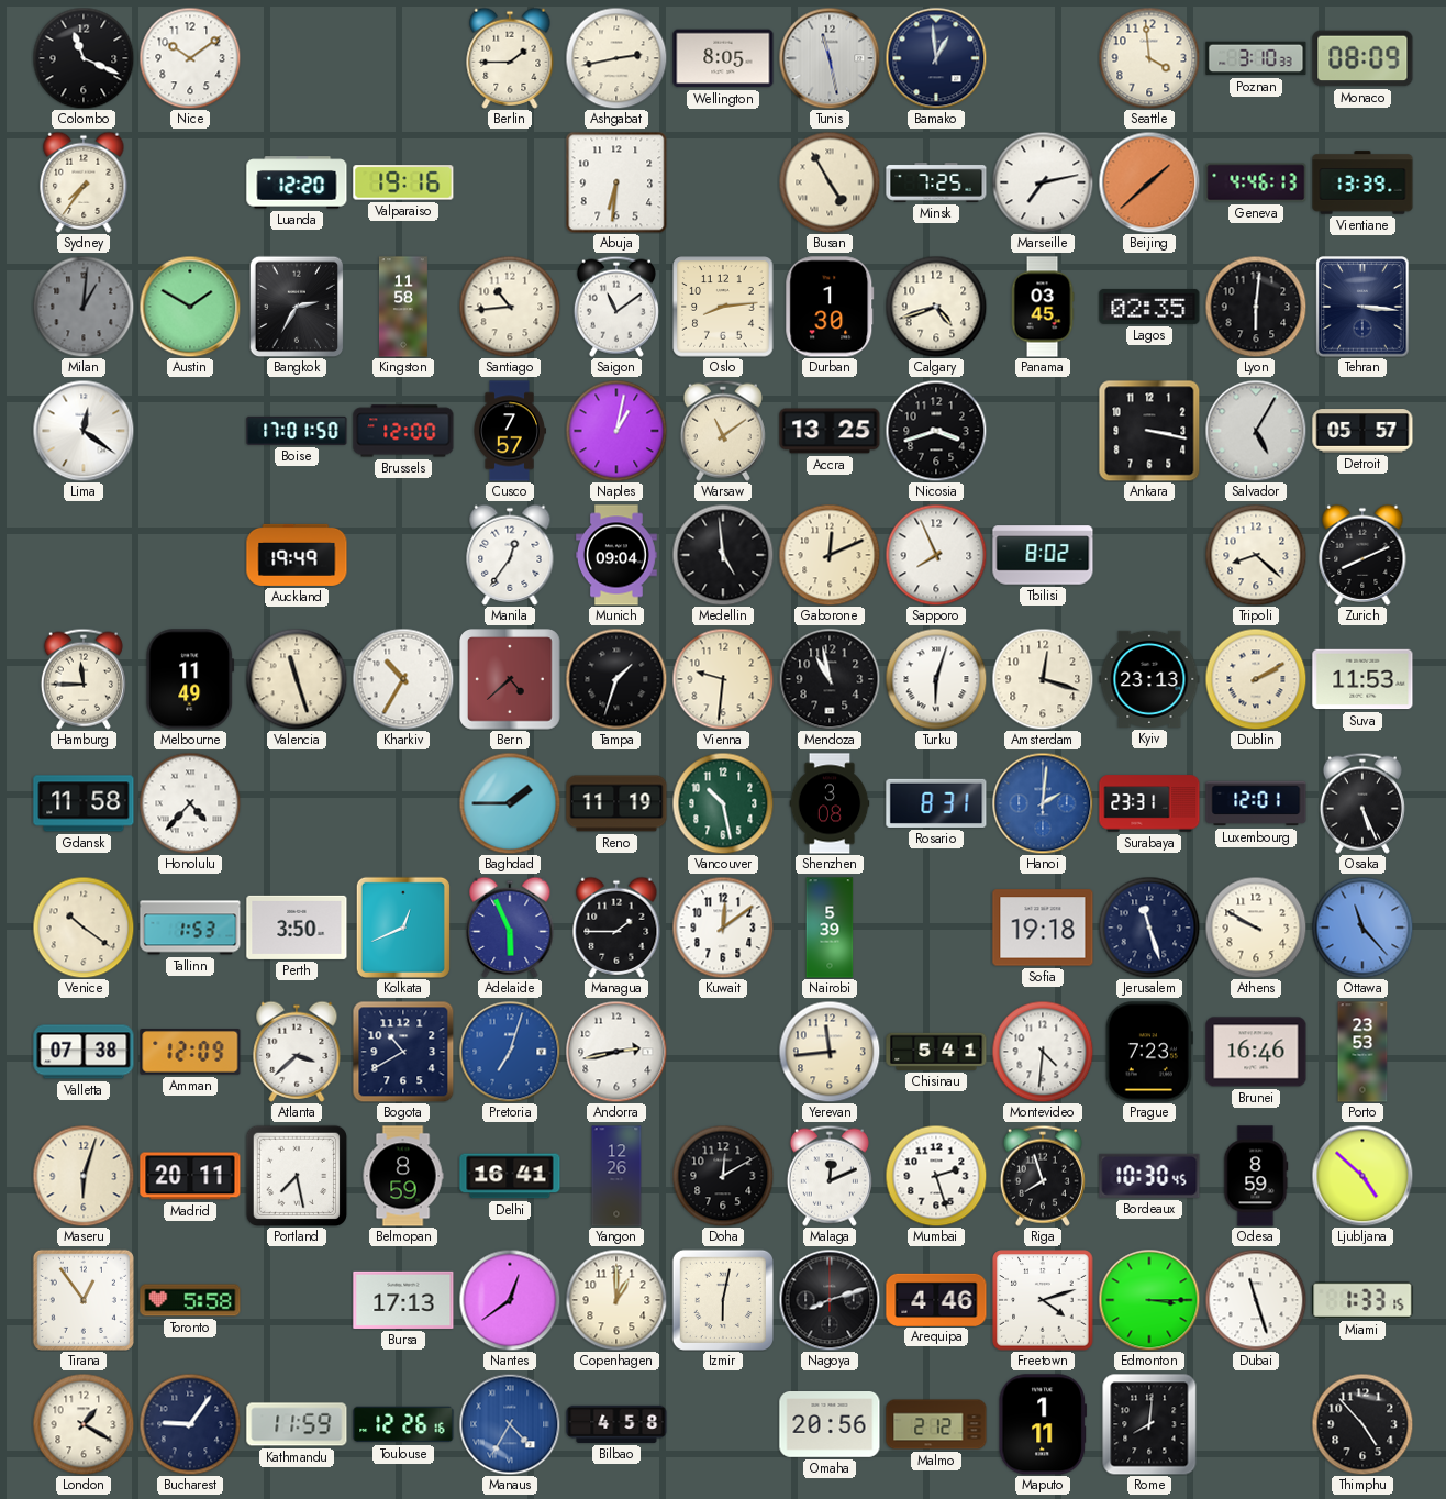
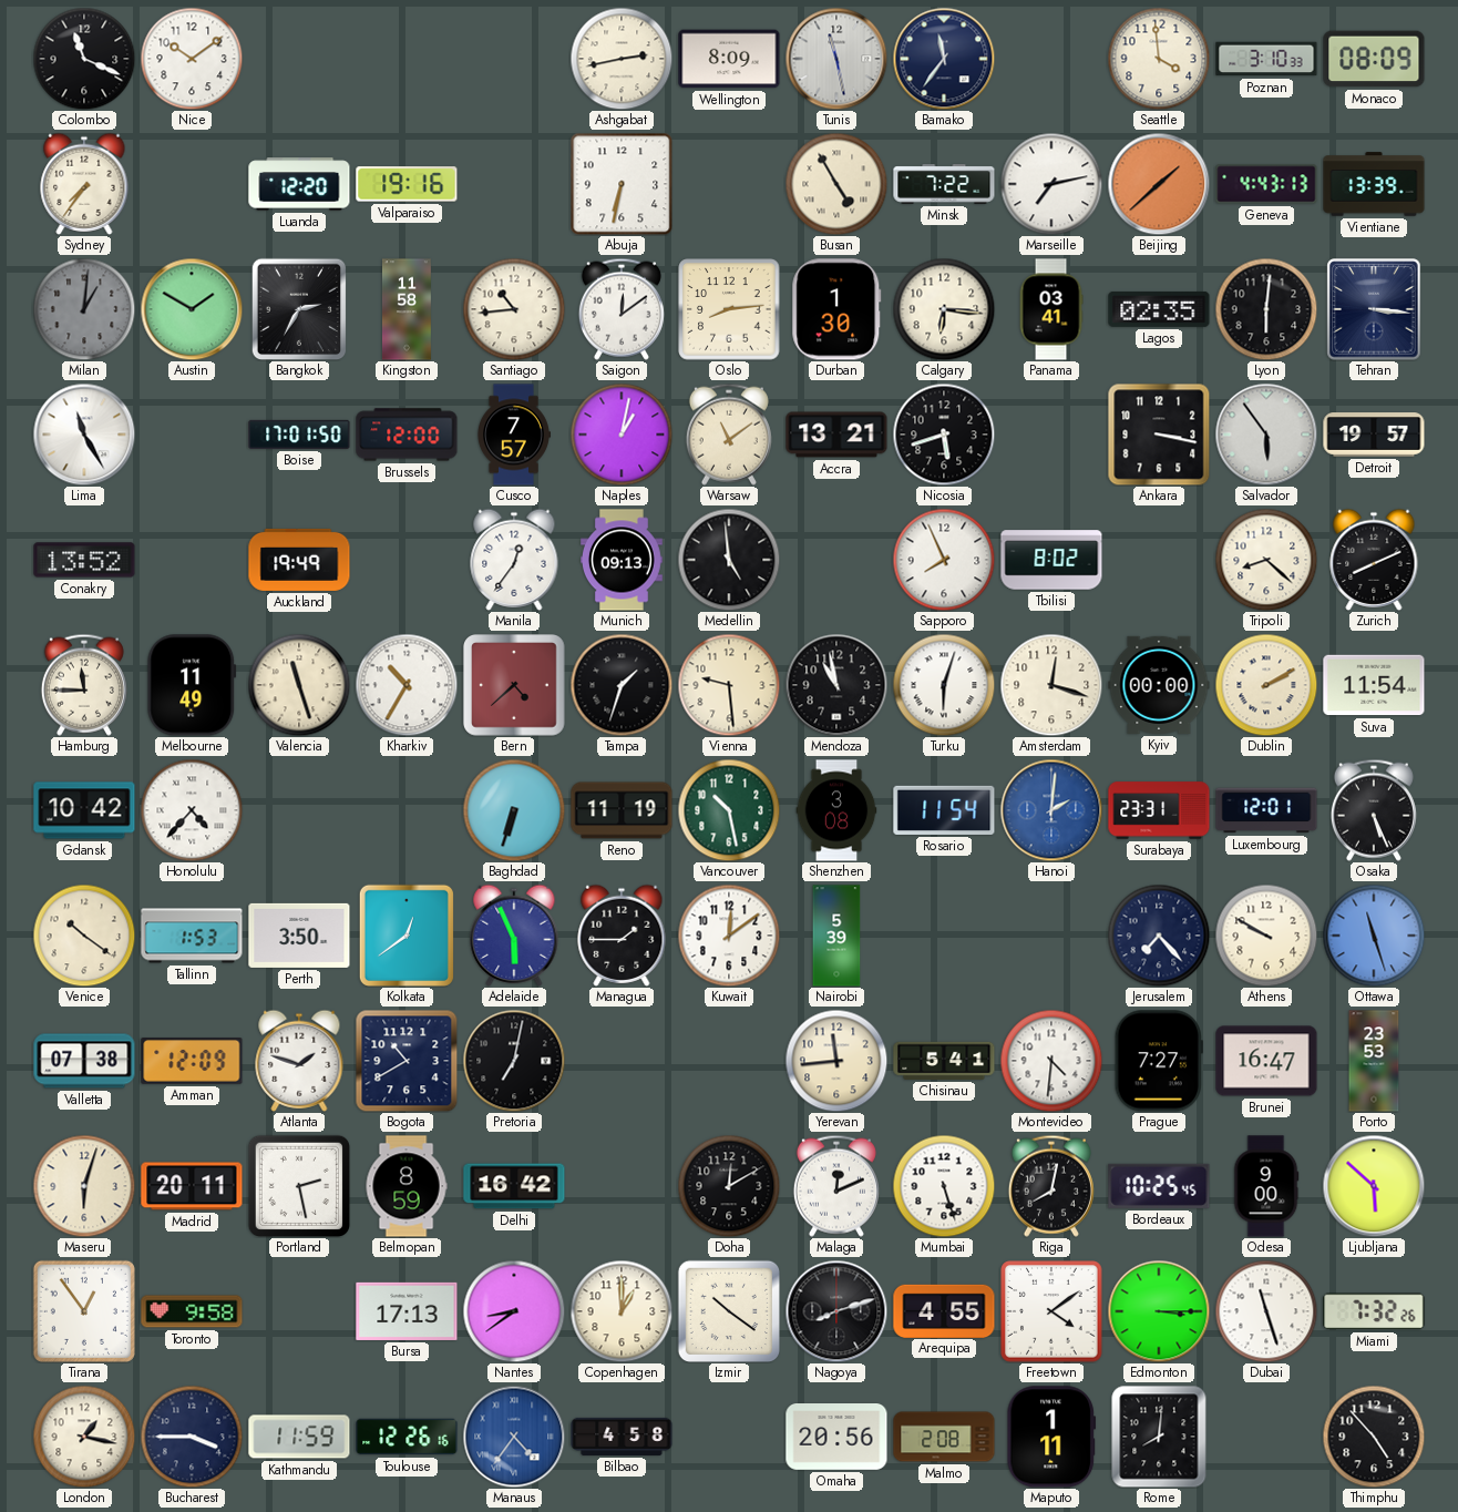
Berlin: 1:45 -> none (510, 58)
Wellington: 8:05 -> 8:09 (729, 59)
Bamako: 12:59 -> 11:36 (944, 59)
Abuja: 6:31 -> 6:32 (622, 184)
Minsk: 7:25 -> 7:22 (944, 184)
Geneva: 4:46 -> 4:43 (1266, 184)
Saigon: 11:09 -> 12:09 (622, 309)
Calgary: 4:42 -> 6:16 (944, 309)
Panama: 03:45 -> 03:41 (1051, 309)
Lima: 12:21 -> 11:25 (84, 435)
Accra: 13:25 -> 13:21 (836, 435)
Nicosia: 3:42 -> 5:42 (944, 435)
Salvador: 5:05 -> 5:54 (1266, 435)
Detroit: 05:57 -> 19:57 (1374, 435)
Conakry: none -> 13:52 (84, 560)
Munich: 09:04 -> 09:13 (622, 560)
Gaborone: 12:11 -> none (830, 555)
Vienna: 9:31 -> 9:29 (729, 685)
Kyiv: 23:13 -> 00:00 (1159, 685)
Suva: 11:53 -> 11:54 (1374, 685)
Gdansk: 11:58 -> 10:42 (84, 810)
Baghdad: 1:45 -> 6:33 (514, 810)
Rosario: 8:31 -> 11:54 (944, 810)
Kolkata: 12:41 -> 12:39 (407, 936)
Sofia: 19:18 -> none (1043, 928)
Jerusalem: 11:27 -> 7:23 (1159, 936)
Ottawa: 11:23 -> 11:27 (1374, 936)
Atlanta: 3:38 -> 1:48 (299, 1061)
Pretoria: 7:03 -> 7:02 (514, 1061)
Pretoria dial: blue -> black (514, 1061)
Andorra: 2:43 -> none (616, 1052)
Prague: 7:23 -> 7:27 (1159, 1061)
Brunei: 16:46 -> 16:47 (1266, 1061)
Portland: 7:28 -> 2:28 (298, 1185)
Delhi: 16:41 -> 16:42 (514, 1186)
Yangon: 12:26 -> none (616, 1176)
Mumbai: 2:27 -> 5:27 (944, 1186)
Riga: 7:57 -> 8:02 (1051, 1186)
Bordeaux: 10:30 -> 10:25 (1159, 1186)
Odesa: 8:59 -> 9:00 (1266, 1186)
Ljubljana: 4:52 -> 5:52 (1374, 1186)
Toronto: 5:58 -> 9:58 (192, 1311)
Nantes: 12:39 -> 8:39 (514, 1311)
Izmir: 6:02 -> 10:21 (728, 1310)
Arequipa: 4:46 -> 4:55 (944, 1310)
Freetown: 4:12 -> 4:09 (1051, 1311)
Miami: 1:33 -> 7:32 (1374, 1311)
London: 1:20 -> 1:17 (84, 1437)
Bucharest: 9:06 -> 3:45 (192, 1437)
Manaus: 4:35 -> 4:36 (514, 1437)
Malmo: 2:12 -> 2:08 (944, 1437)
